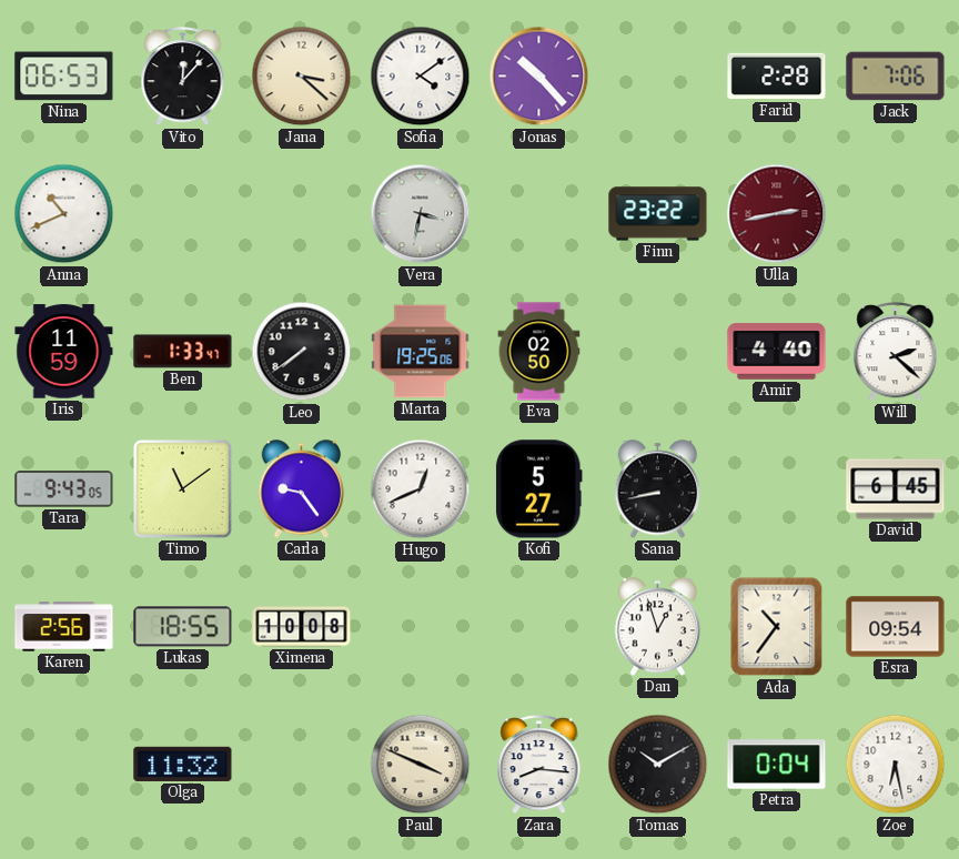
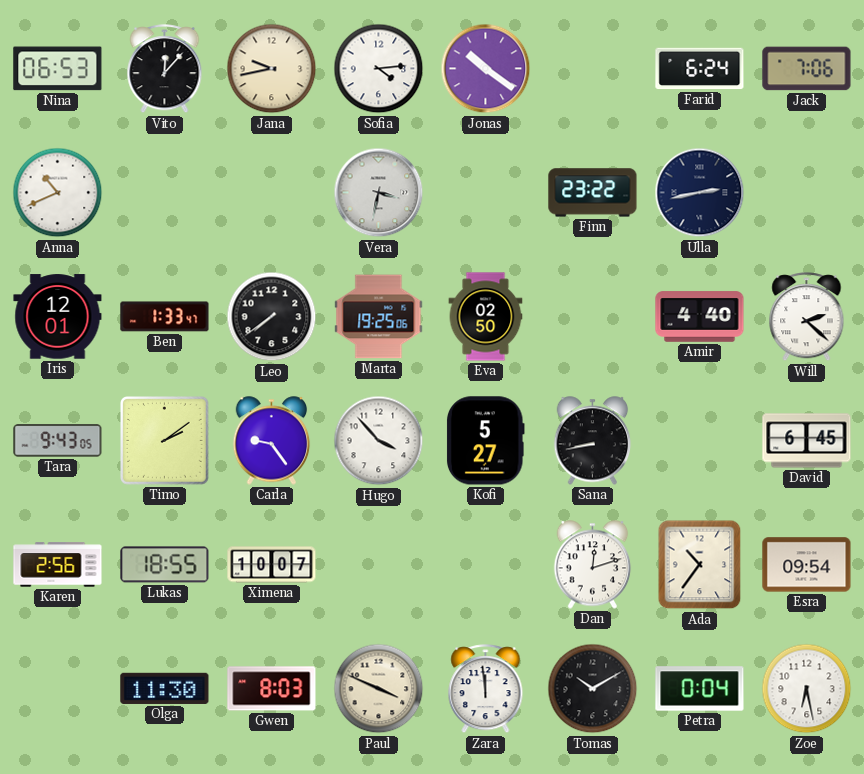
Jana: 3:22 -> 9:43 (272, 69)
Sofia: 4:09 -> 4:14 (379, 69)
Jonas: 10:23 -> 10:21 (486, 69)
Farid: 2:28 -> 6:24 (700, 69)
Ulla dial: burgundy -> navy (700, 193)
Iris: 11:59 -> 12:01 (58, 317)
Timo: 11:09 -> 2:09 (165, 441)
Hugo: 12:41 -> 3:53 (379, 441)
Ximena: 10:08 -> 10:07 (272, 565)
Dan: 12:57 -> 12:12 (593, 565)
Olga: 11:32 -> 11:30 (165, 688)
Gwen: none -> 8:03 (272, 689)
Zara: 8:16 -> 11:59 (486, 689)
